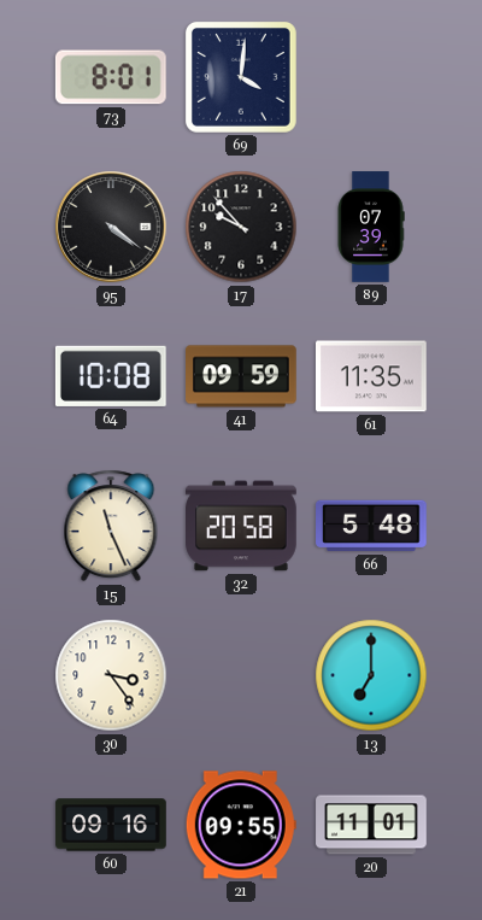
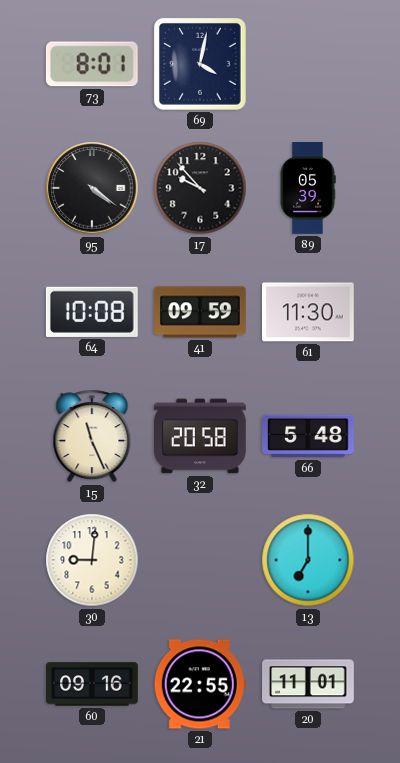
69: 4:01 -> 4:02 (200, 64)
89: 07:39 -> 05:39 (308, 188)
61: 11:35 -> 11:30 (309, 312)
30: 3:24 -> 9:01 (92, 560)
21: 09:55 -> 22:55 (200, 684)
